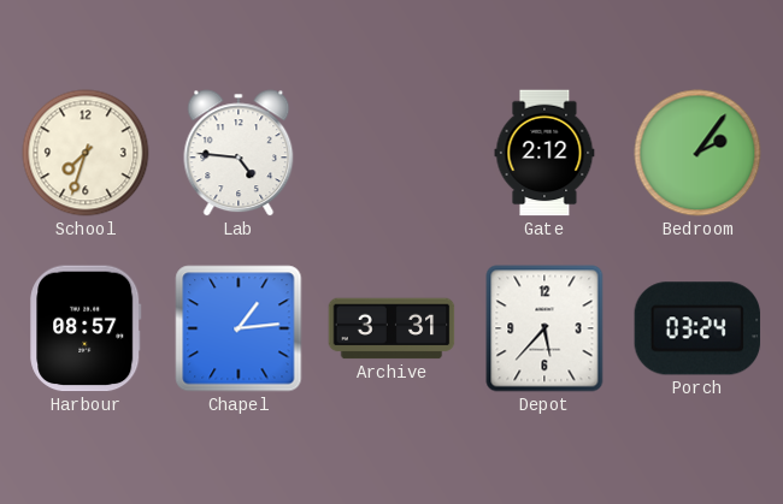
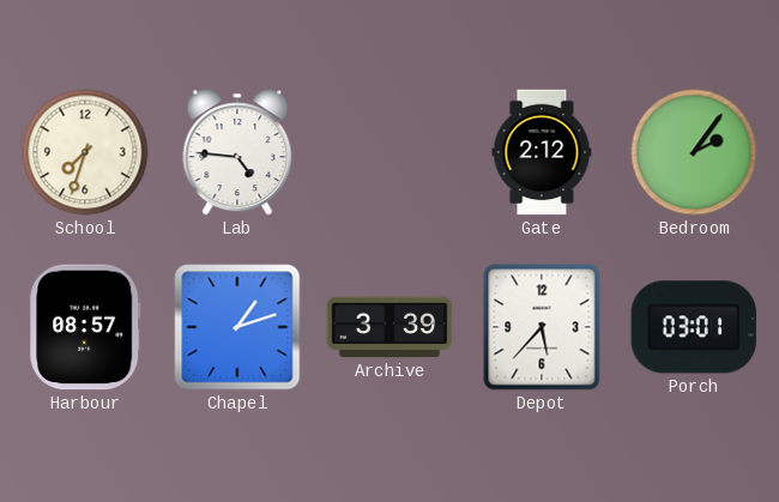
Chapel: 1:14 -> 1:12 (237, 327)
Archive: 3:31 -> 3:39 (389, 327)
Porch: 03:24 -> 03:01 (694, 327)
